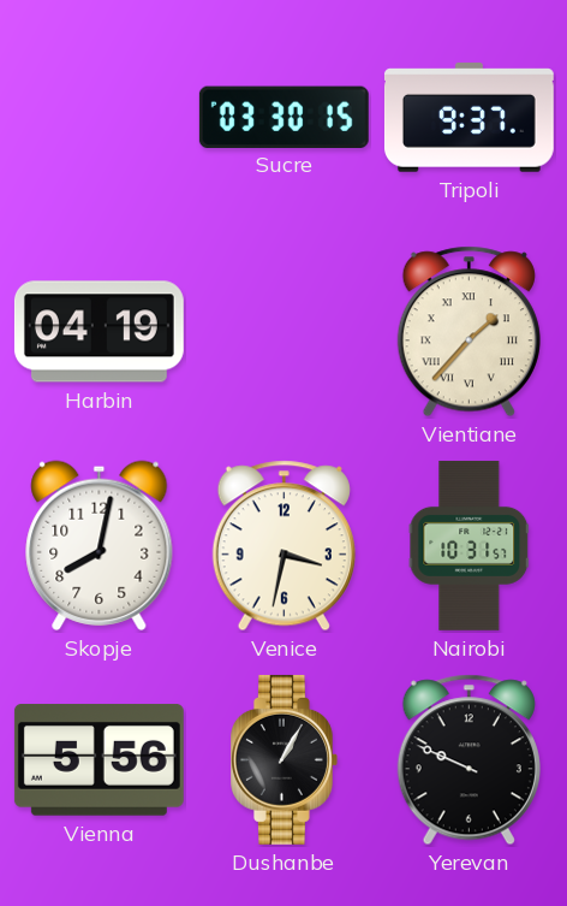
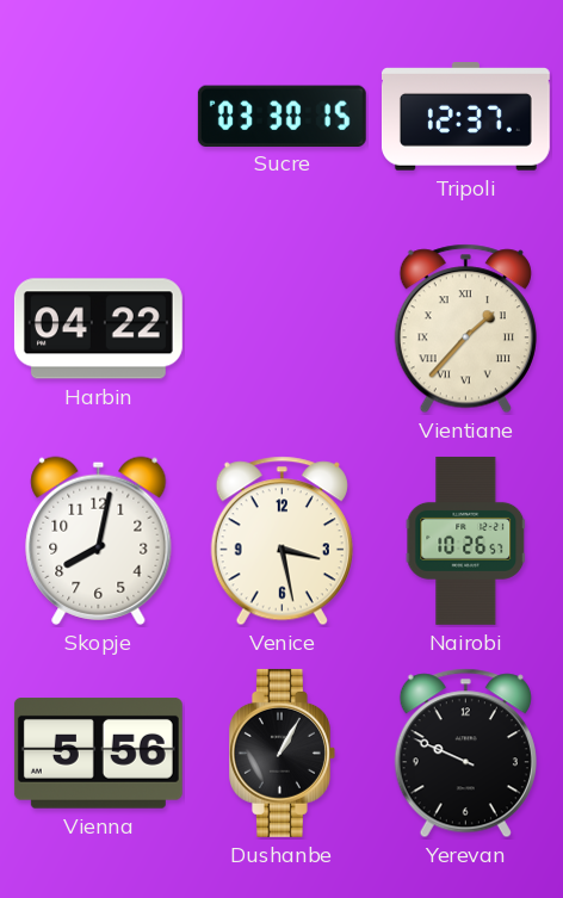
Tripoli: 9:37 -> 12:37 (465, 117)
Harbin: 04:19 -> 04:22 (98, 329)
Venice: 3:32 -> 3:28 (281, 541)
Nairobi: 10:31 -> 10:26 (466, 540)
